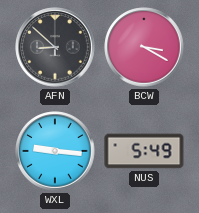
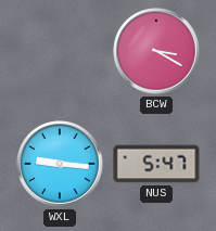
AFN: 8:52 -> none (55, 47)
NUS: 5:49 -> 5:47 (156, 164)
